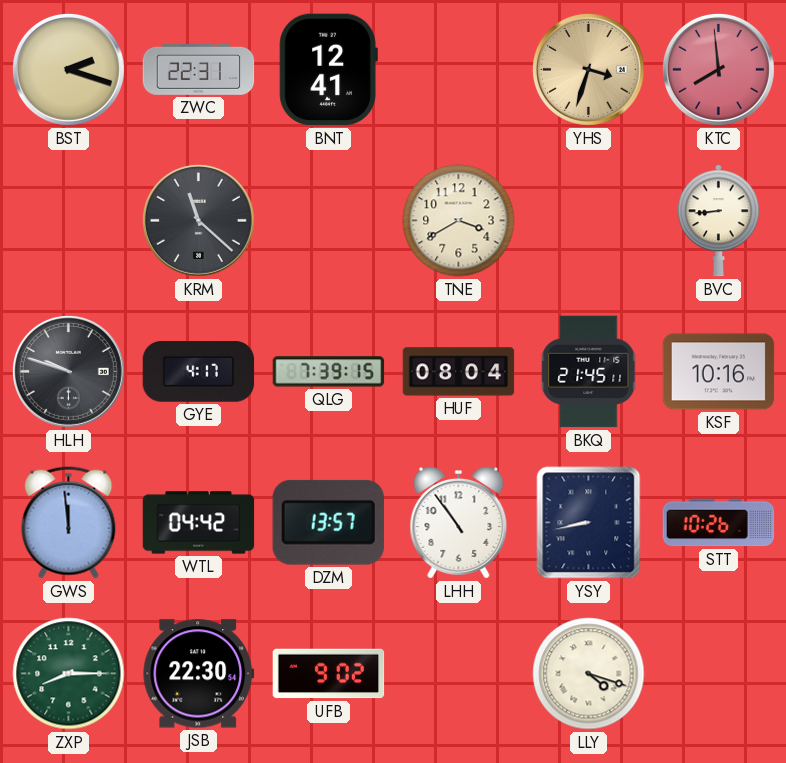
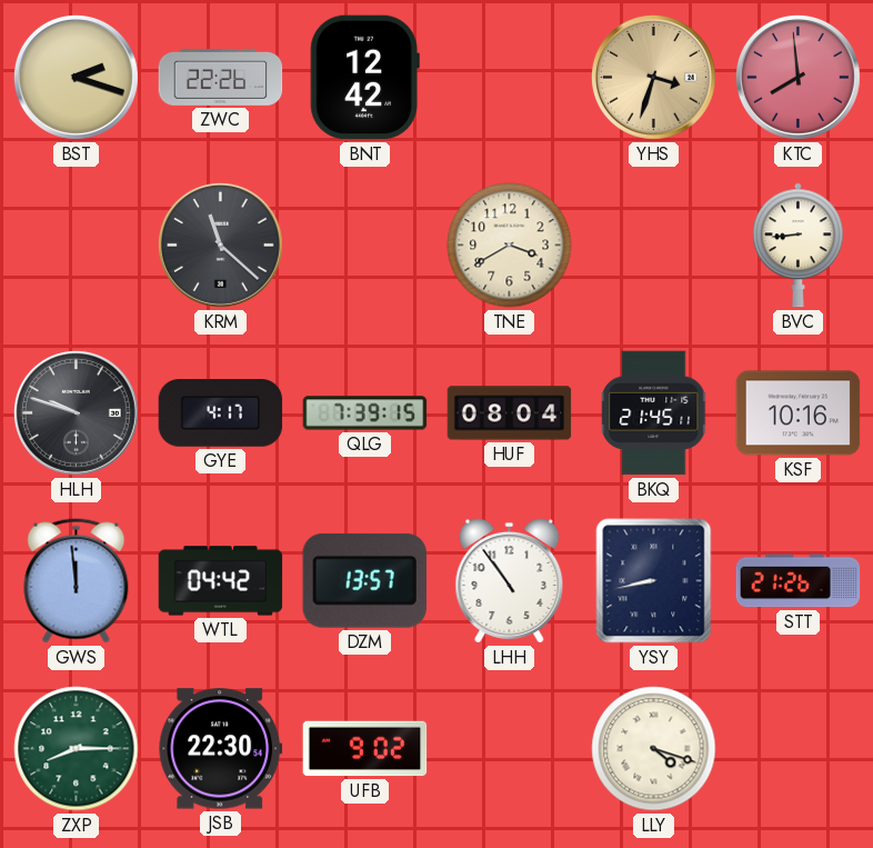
ZWC: 22:31 -> 22:26 (221, 78)
BNT: 12:41 -> 12:42 (364, 78)
STT: 10:26 -> 21:26 (799, 581)
